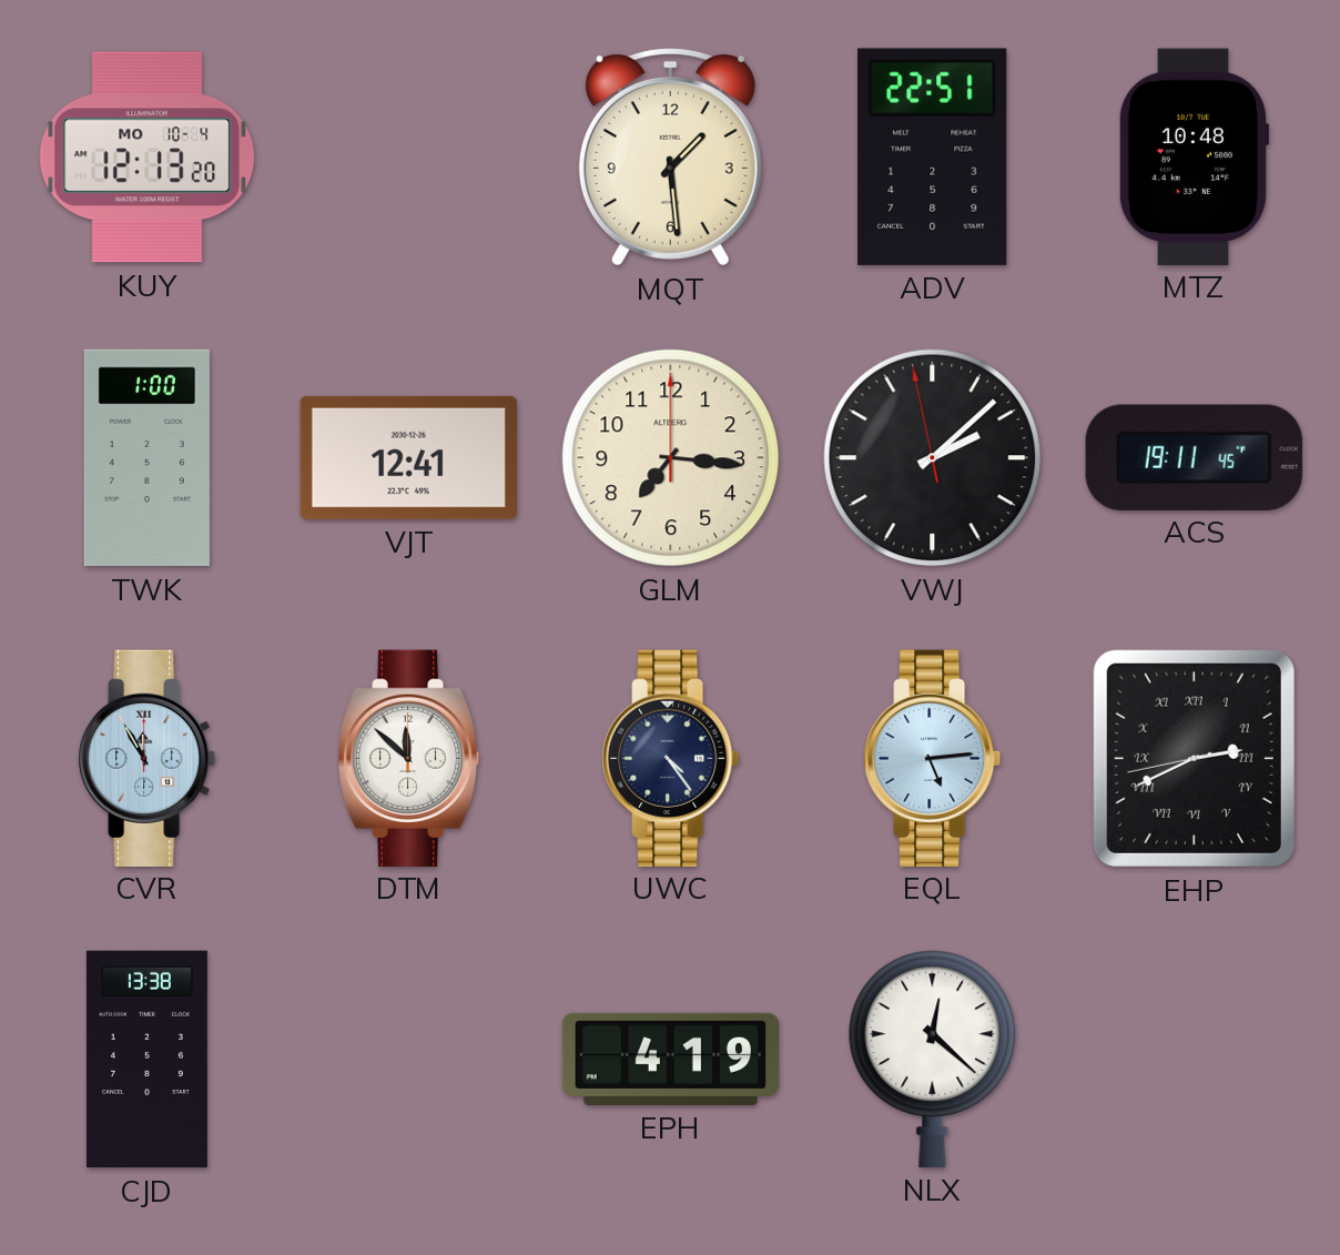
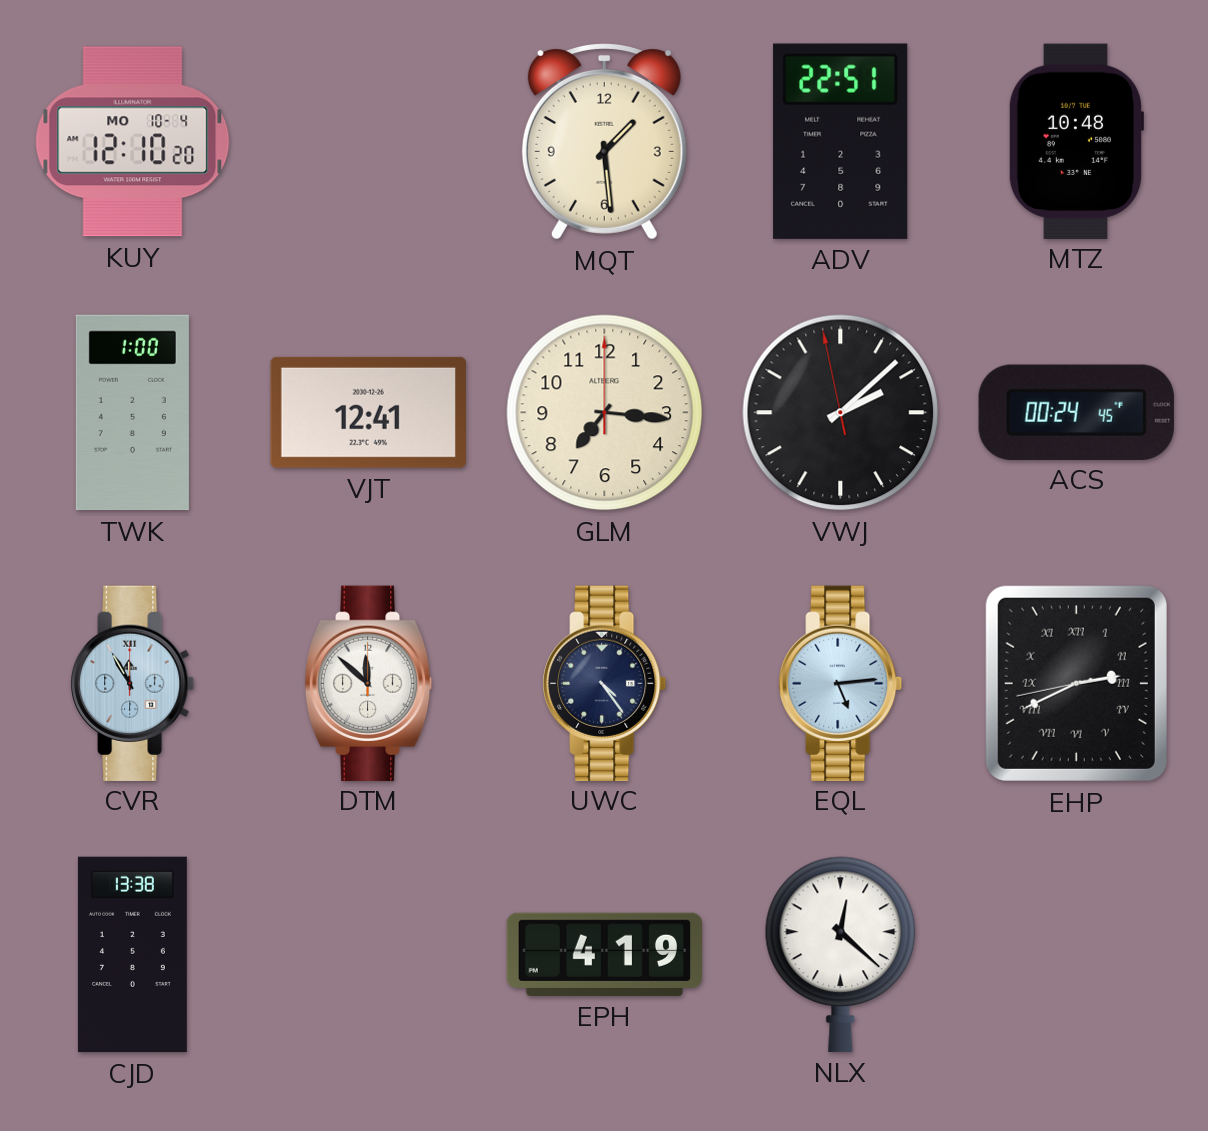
KUY: 12:13 -> 12:10 (133, 142)
ACS: 19:11 -> 00:24 (1076, 412)
